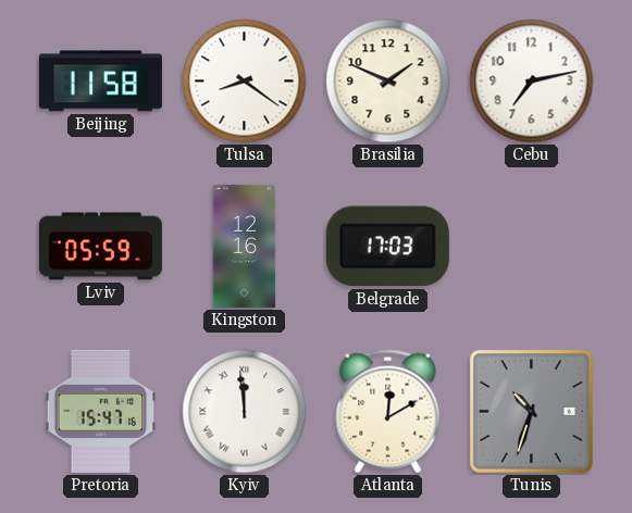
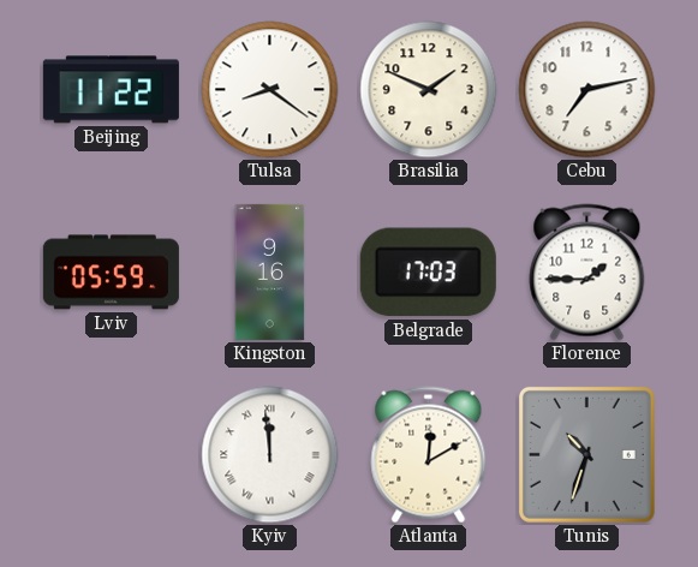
Beijing: 11:58 -> 11:22 (111, 90)
Kingston: 12:16 -> 9:16 (270, 271)
Florence: none -> 1:45 (587, 273)
Pretoria: 15:47 -> none (101, 411)
